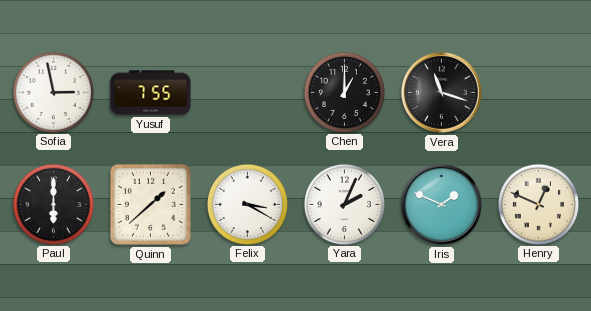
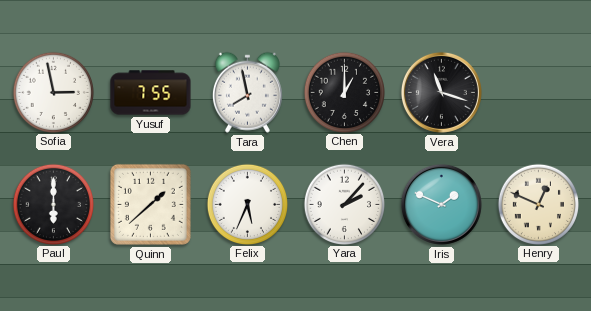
Tara: none -> 7:58 (247, 92)
Felix: 3:20 -> 5:34 (247, 204)
Yara: 2:04 -> 2:07 (344, 204)
